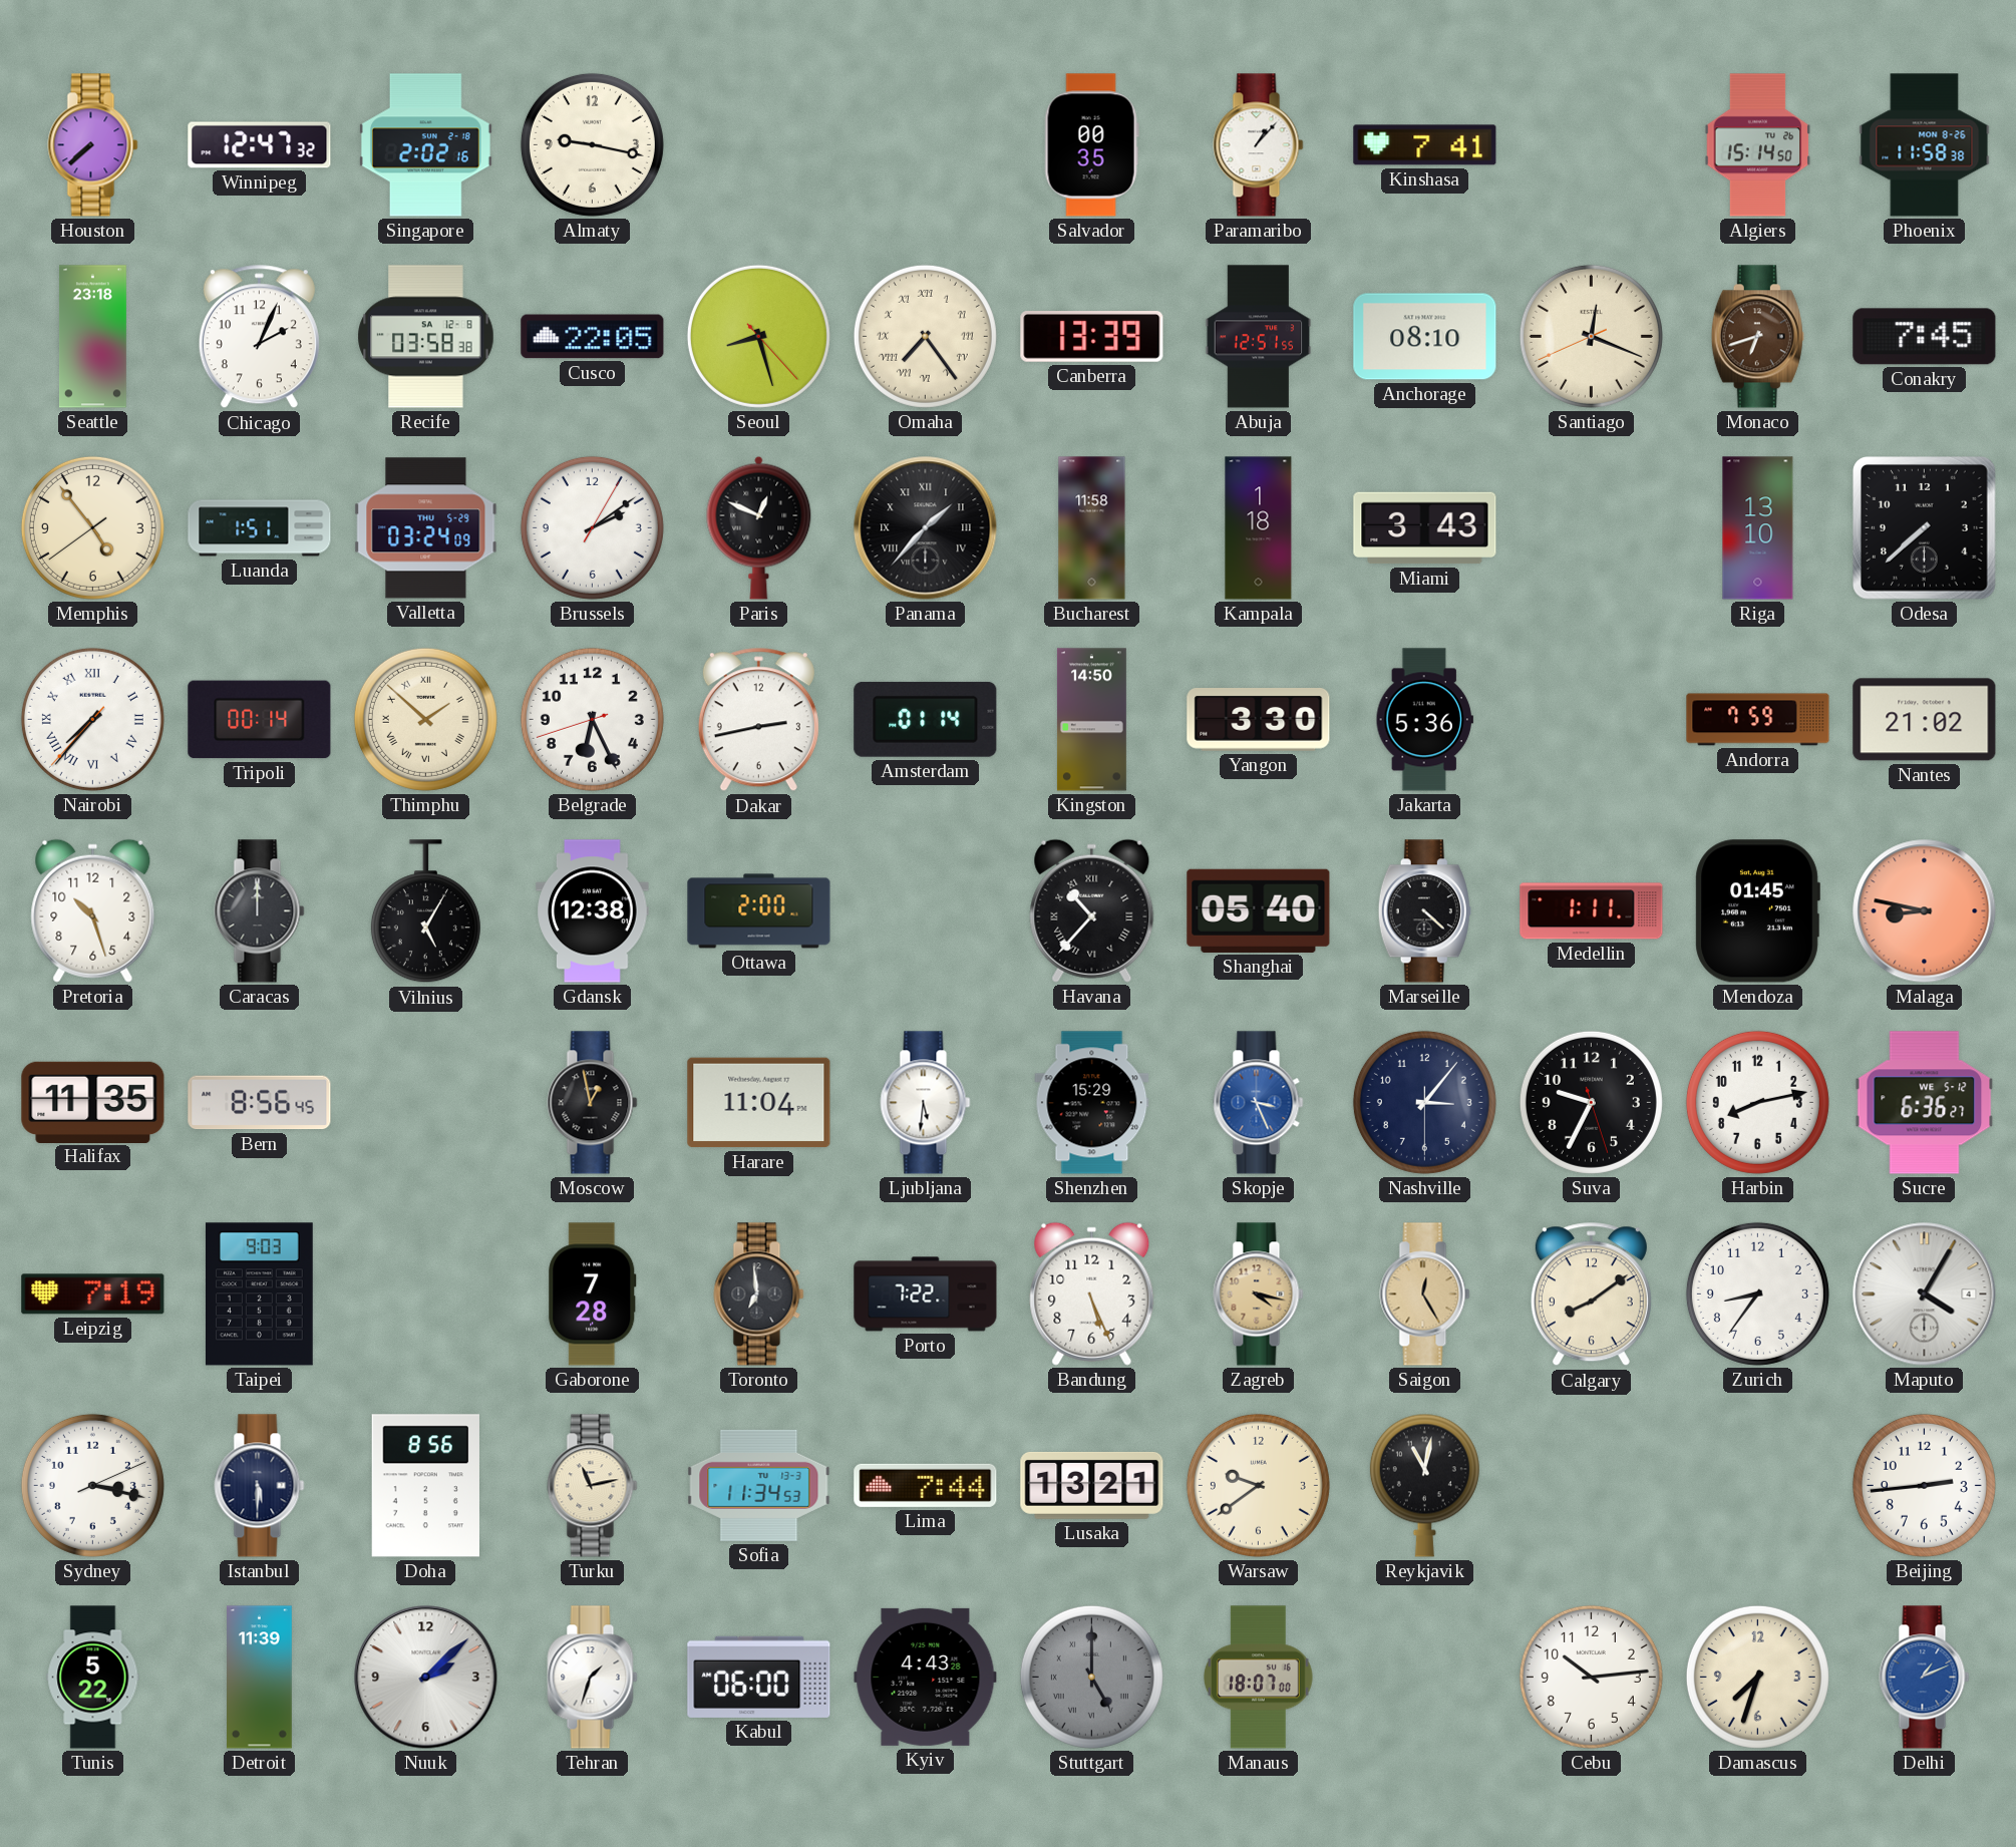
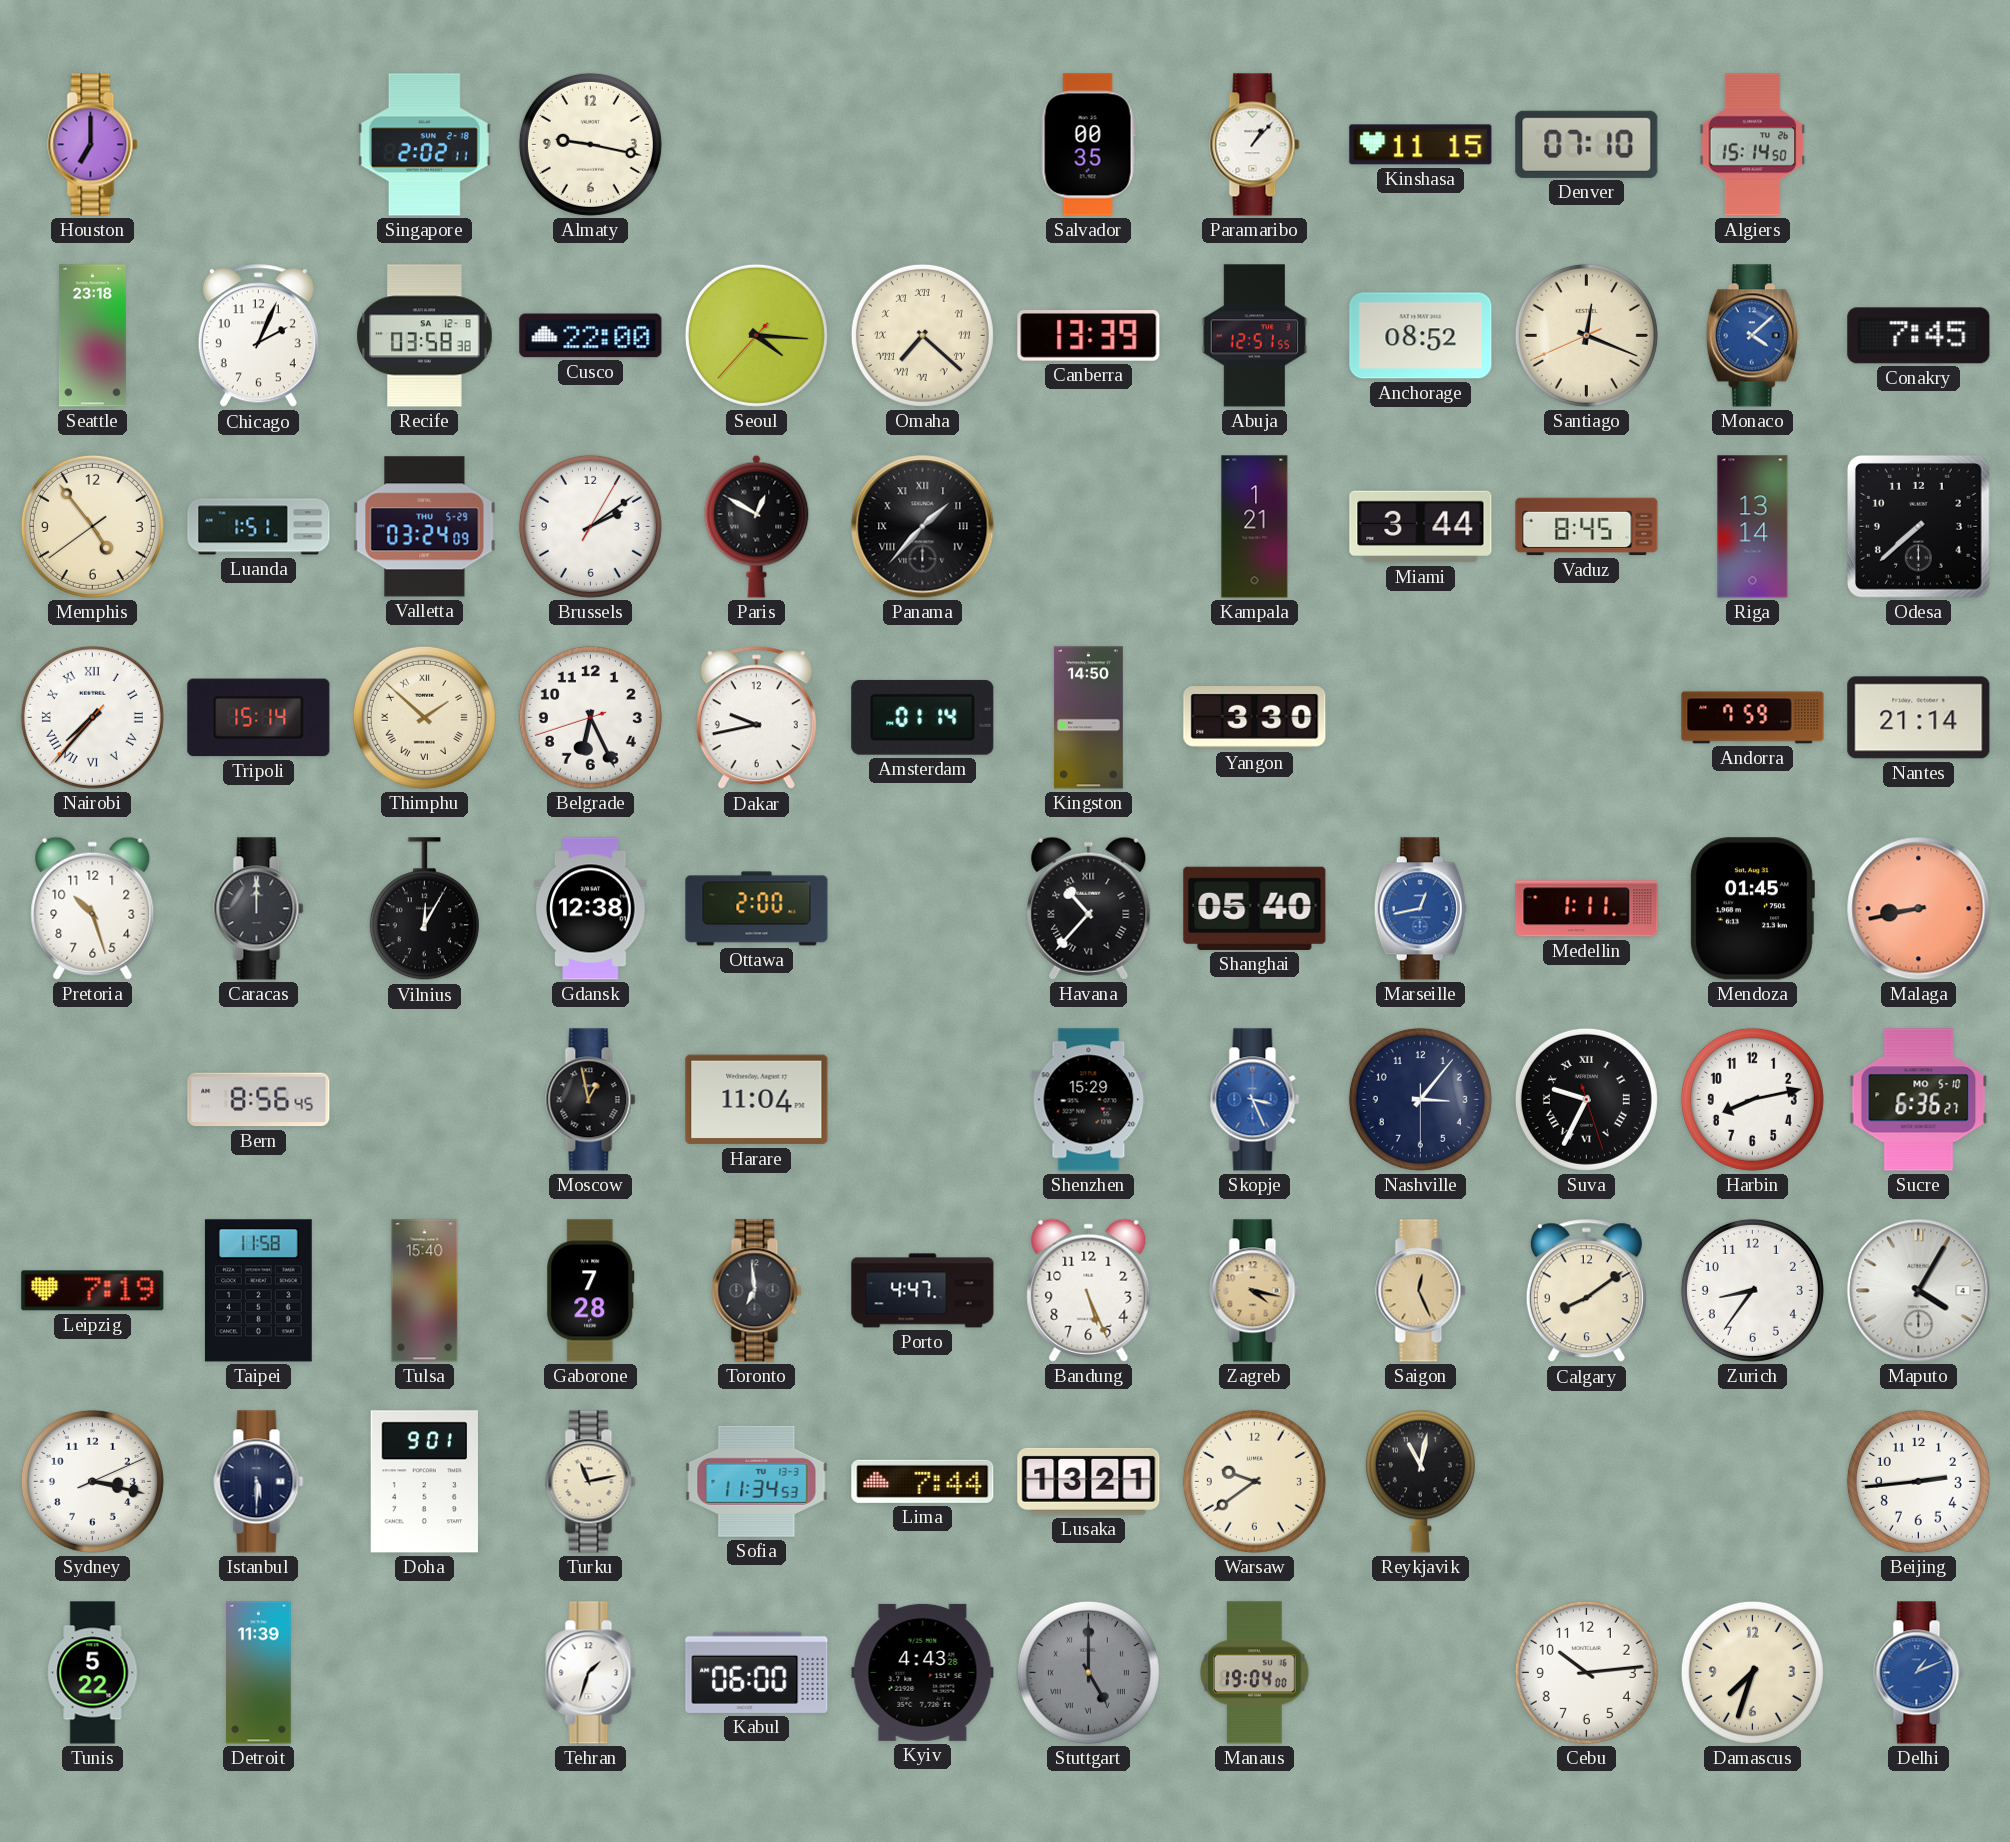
Houston: 7:38 -> 7:00 (93, 145)
Winnipeg: 12:47 -> none (260, 145)
Singapore: 2:02:16 -> 2:02:11 (424, 145)
Kinshasa: 7:41 -> 11:15 (1421, 145)
Denver: none -> 07:10 (1587, 144)
Phoenix: 11:58 -> none (1925, 145)
Cusco: 22:05 -> 22:00 (591, 336)
Seoul: 8:27 -> 4:15 (756, 335)
Omaha: 7:24 -> 7:22 (922, 335)
Anchorage: 08:10 -> 08:52 (1421, 336)
Monaco: 6:42 -> 4:08 (1752, 336)
Monaco dial: brown -> blue (1752, 336)
Paris: 12:49 -> 12:50 (757, 526)
Bucharest: 11:58 -> none (1092, 528)
Kampala: 1:18 -> 1:21 (1255, 527)
Miami: 3:43 -> 3:44 (1421, 527)
Vaduz: none -> 8:45 (1587, 527)
Riga: 13:10 -> 13:14 (1753, 527)
Tripoli: 00:14 -> 15:14 (259, 718)
Dakar: 2:43 -> 9:43 (756, 718)
Jakarta: 5:36 -> none (1424, 720)
Nantes: 21:02 -> 21:14 (1919, 718)
Vilnius: 5:05 -> 12:05 (424, 909)
Marseille: 4:22 -> 12:43 (1420, 909)
Marseille dial: black -> blue (1420, 909)
Malaga: 8:47 -> 8:43 (1919, 909)
Halifax: 11:35 -> none (93, 1102)
Ljubljana: 5:31 -> none (926, 1103)
Suva numerals: Arabic -> Roman (1586, 1099)
Sucre date: WE 5-12 -> MO 5-10 (1919, 1100)
Taipei: 9:03 -> 11:58 (259, 1291)
Tulsa: none -> 15:40 (425, 1291)
Porto: 7:22 -> 4:47 (923, 1291)
Saigon: 12:25 -> 12:26 (1421, 1291)
Doha: 8:56 -> 9:01 (424, 1482)
Nuuk: 2:08 -> none (426, 1678)
Manaus: 18:07 -> 19:04 (1255, 1673)
